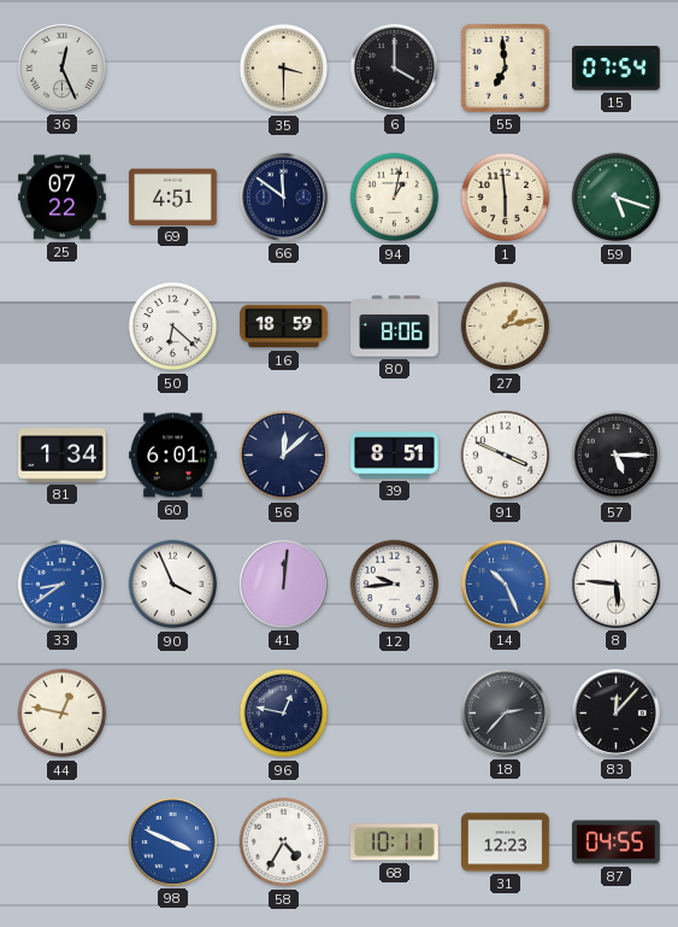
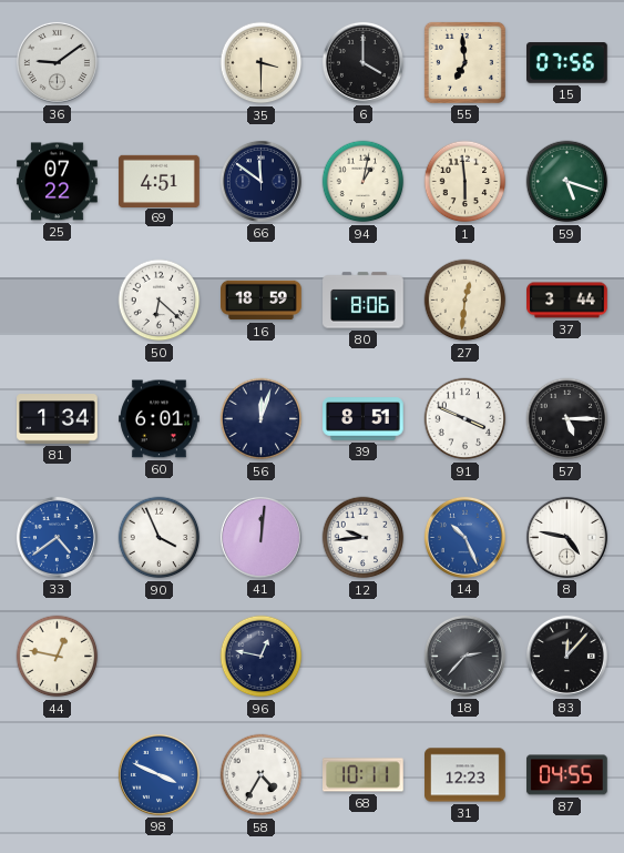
36: 12:26 -> 9:09 (57, 62)
15: 07:54 -> 07:56 (567, 63)
27: 1:13 -> 12:31 (466, 301)
37: none -> 3:44 (567, 301)
56: 12:08 -> 12:03 (262, 419)
33: 8:39 -> 4:39 (57, 537)
8: 5:46 -> 4:47 (566, 537)
